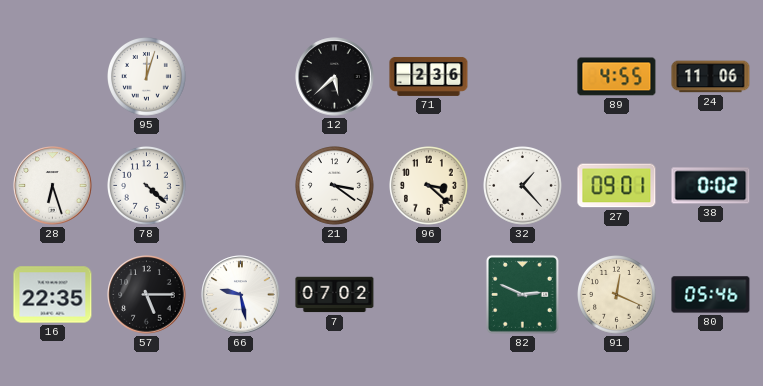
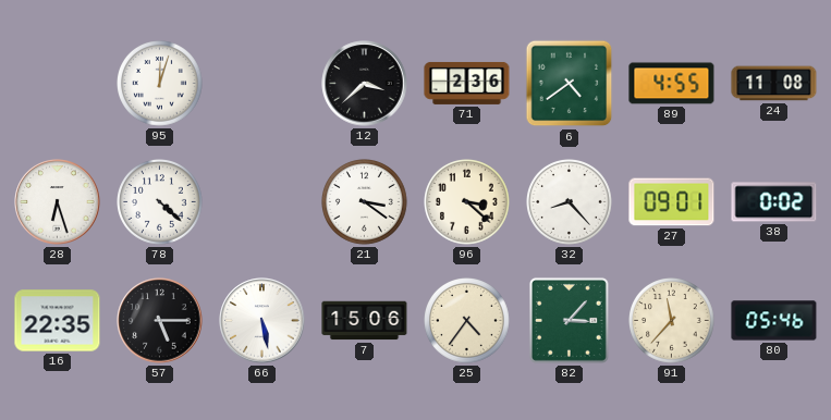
12: 5:38 -> 3:38 (365, 84)
6: none -> 4:39 (570, 84)
24: 11:06 -> 11:08 (774, 84)
32: 1:23 -> 8:23 (570, 202)
66: 9:28 -> 5:28 (262, 321)
7: 07:02 -> 15:06 (365, 321)
25: none -> 4:36 (467, 321)
82: 2:49 -> 3:07 (569, 320)
91: 12:19 -> 11:37 (672, 321)
